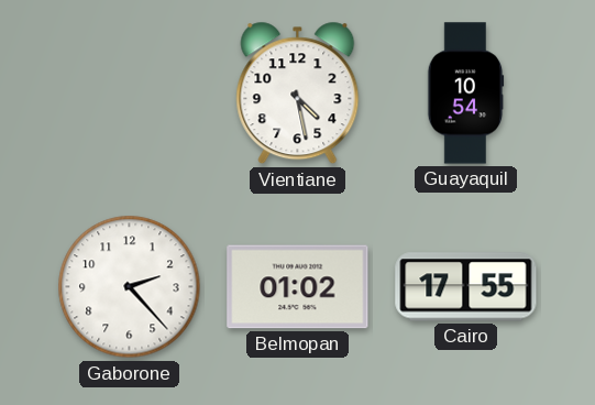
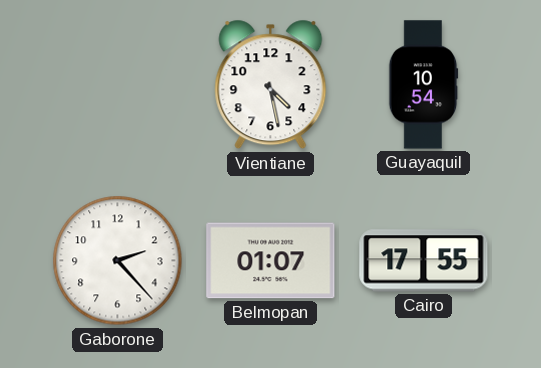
Belmopan: 01:02 -> 01:07 (271, 261)
